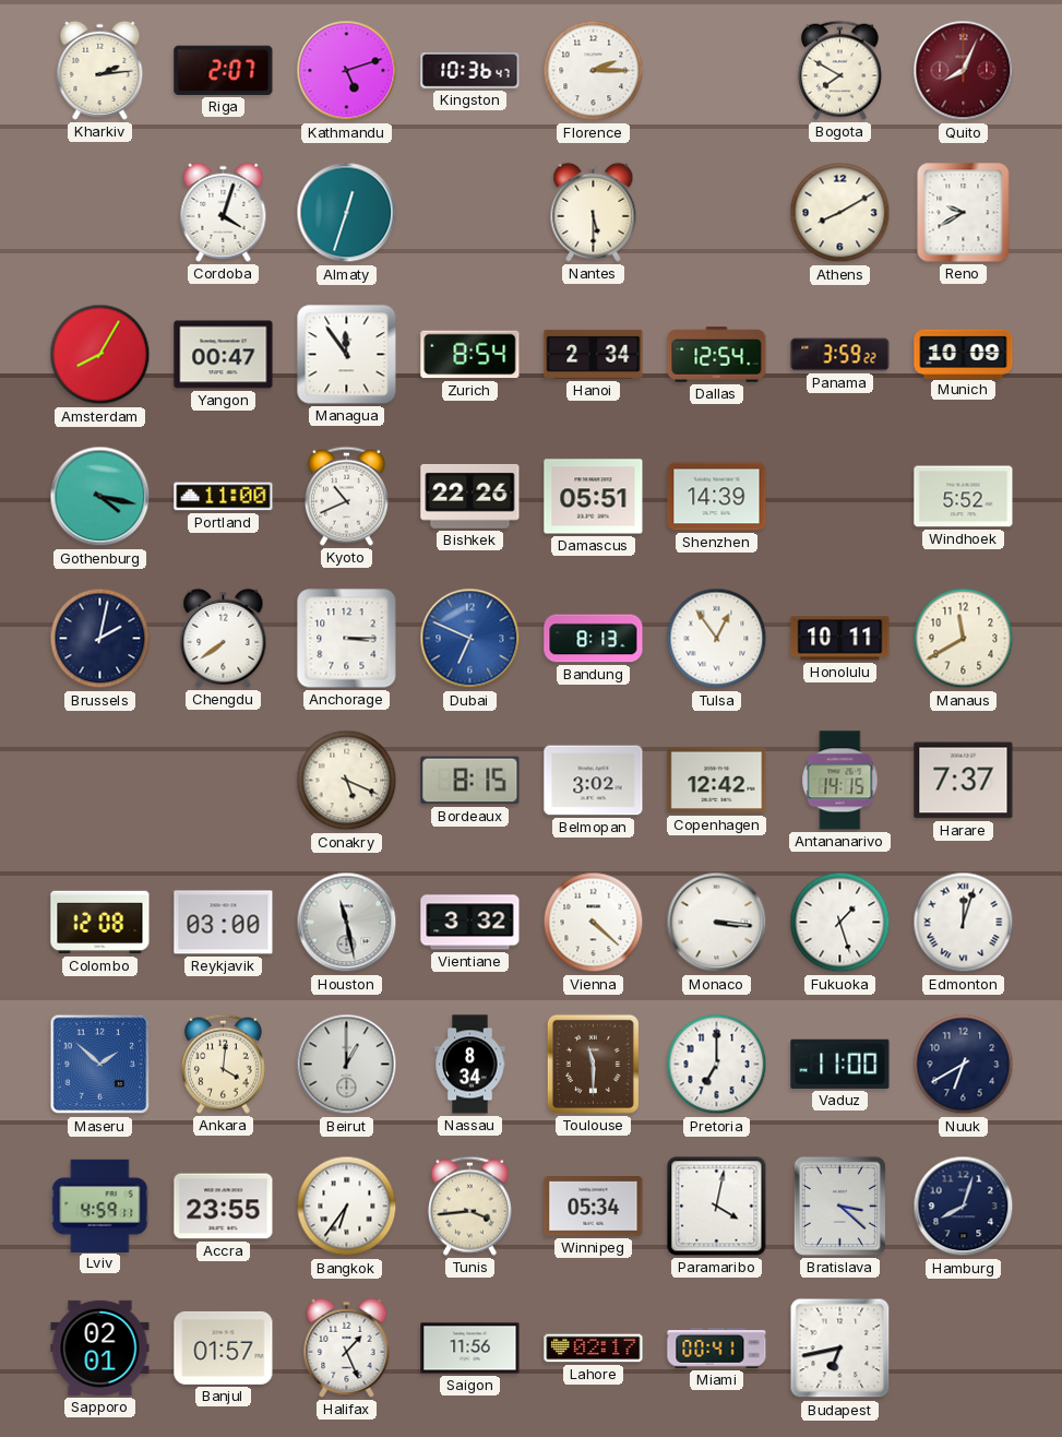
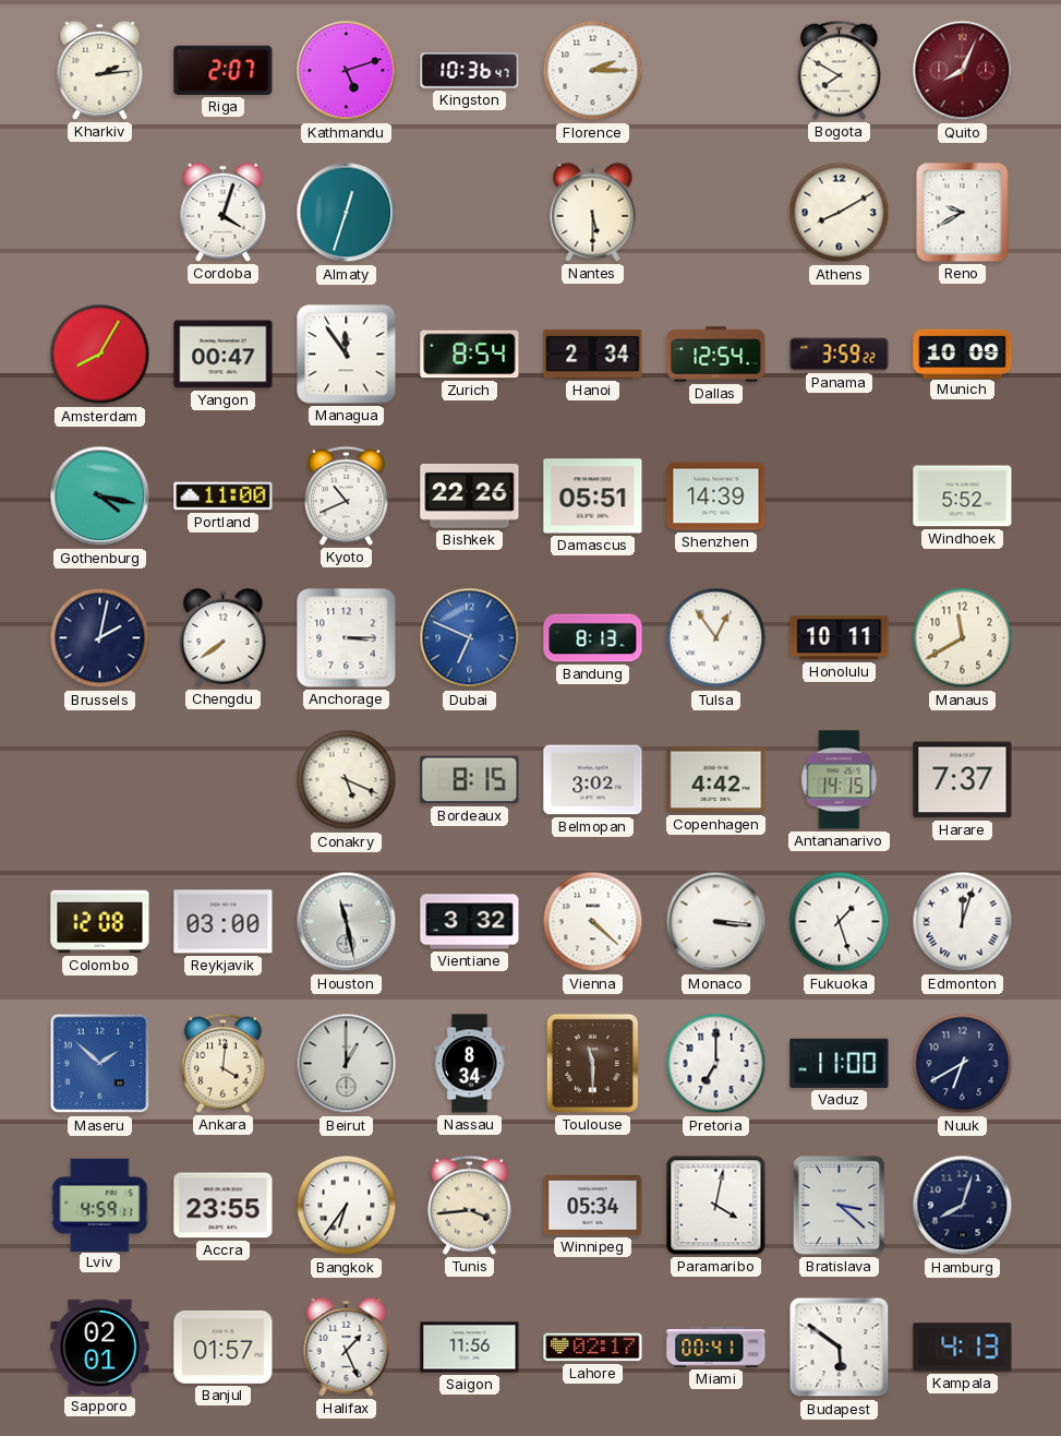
Copenhagen: 12:42 -> 4:42 (716, 780)
Budapest: 6:43 -> 5:51 (840, 1348)
Kampala: none -> 4:13 (963, 1348)
